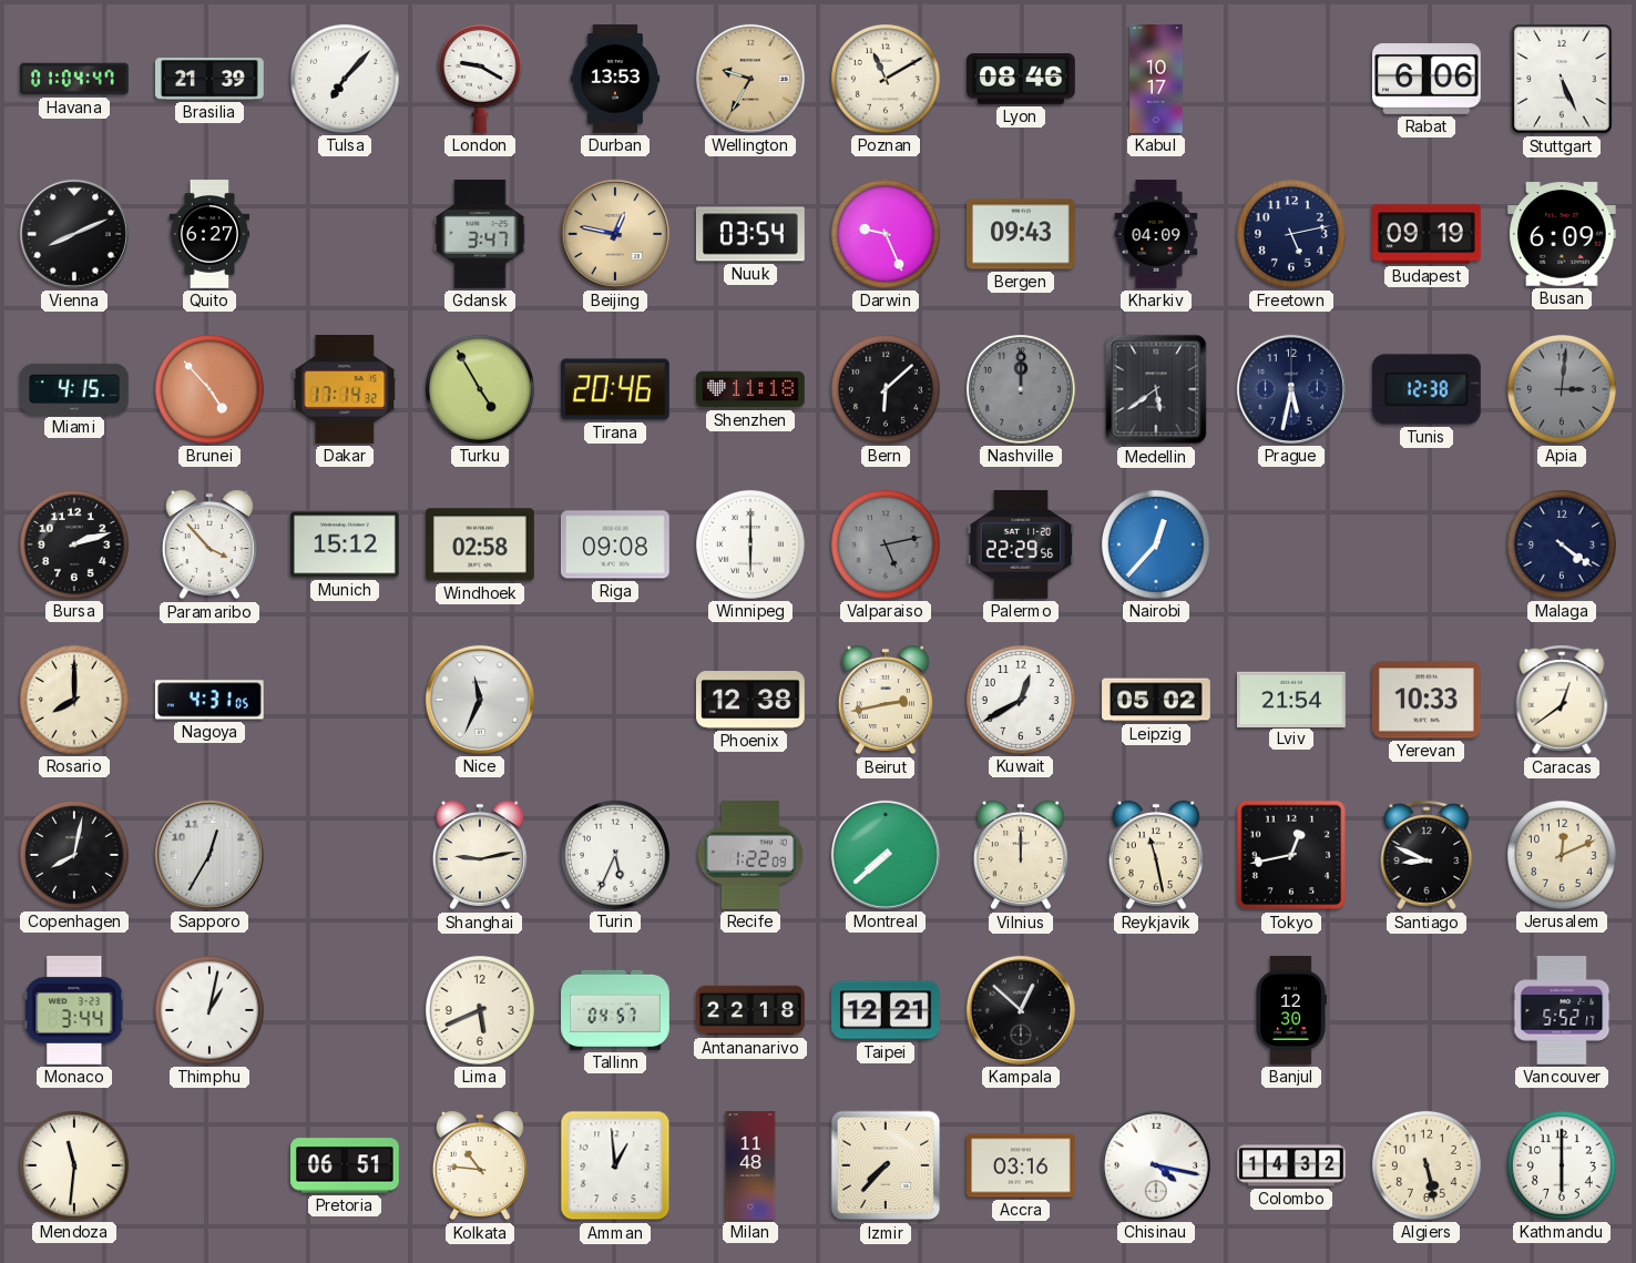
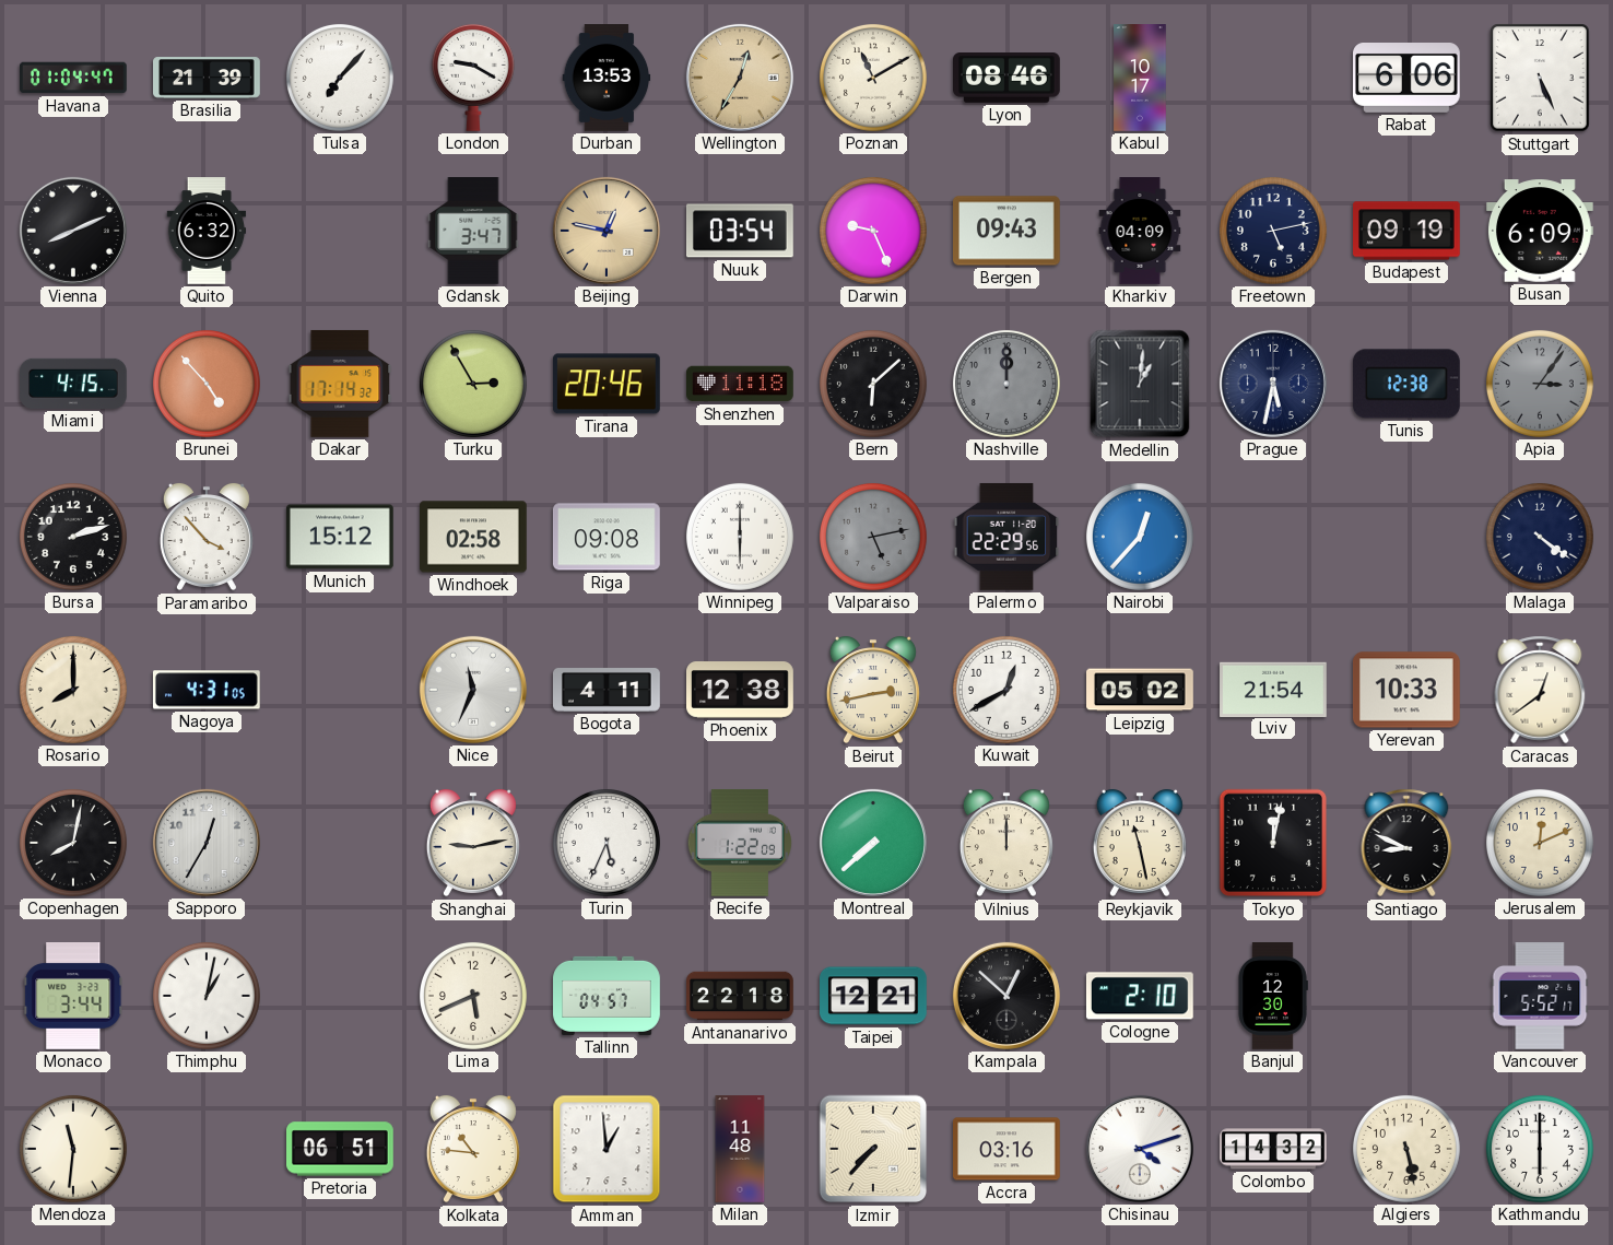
Wellington: 9:35 -> 12:35 (740, 78)
Quito: 6:27 -> 6:32 (207, 231)
Turku: 4:55 -> 2:55 (473, 384)
Medellin: 5:39 -> 1:01 (1140, 384)
Apia: 3:01 -> 3:06 (1540, 384)
Bogota: none -> 4:11 (607, 691)
Tokyo: 12:43 -> 12:02 (1273, 843)
Cologne: none -> 2:10 (1140, 996)
Chisinau: 4:17 -> 4:12 (1140, 1149)
